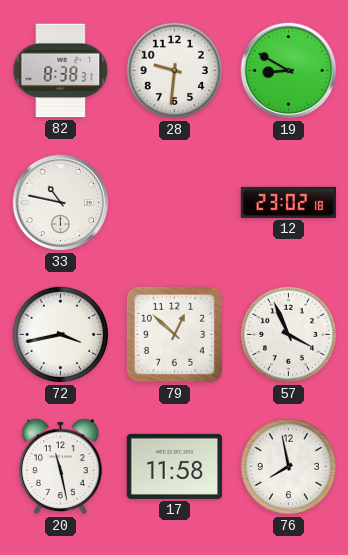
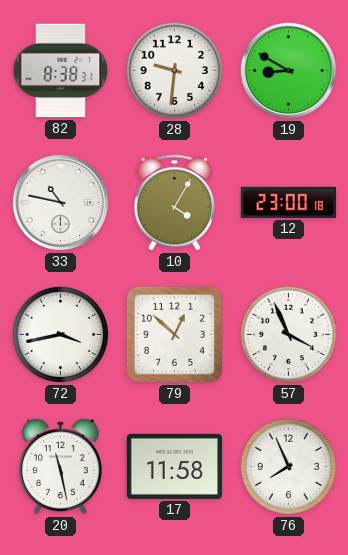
10: none -> 4:05 (174, 203)
12: 23:02 -> 23:00 (288, 202)
76: 7:58 -> 7:56 (288, 466)
